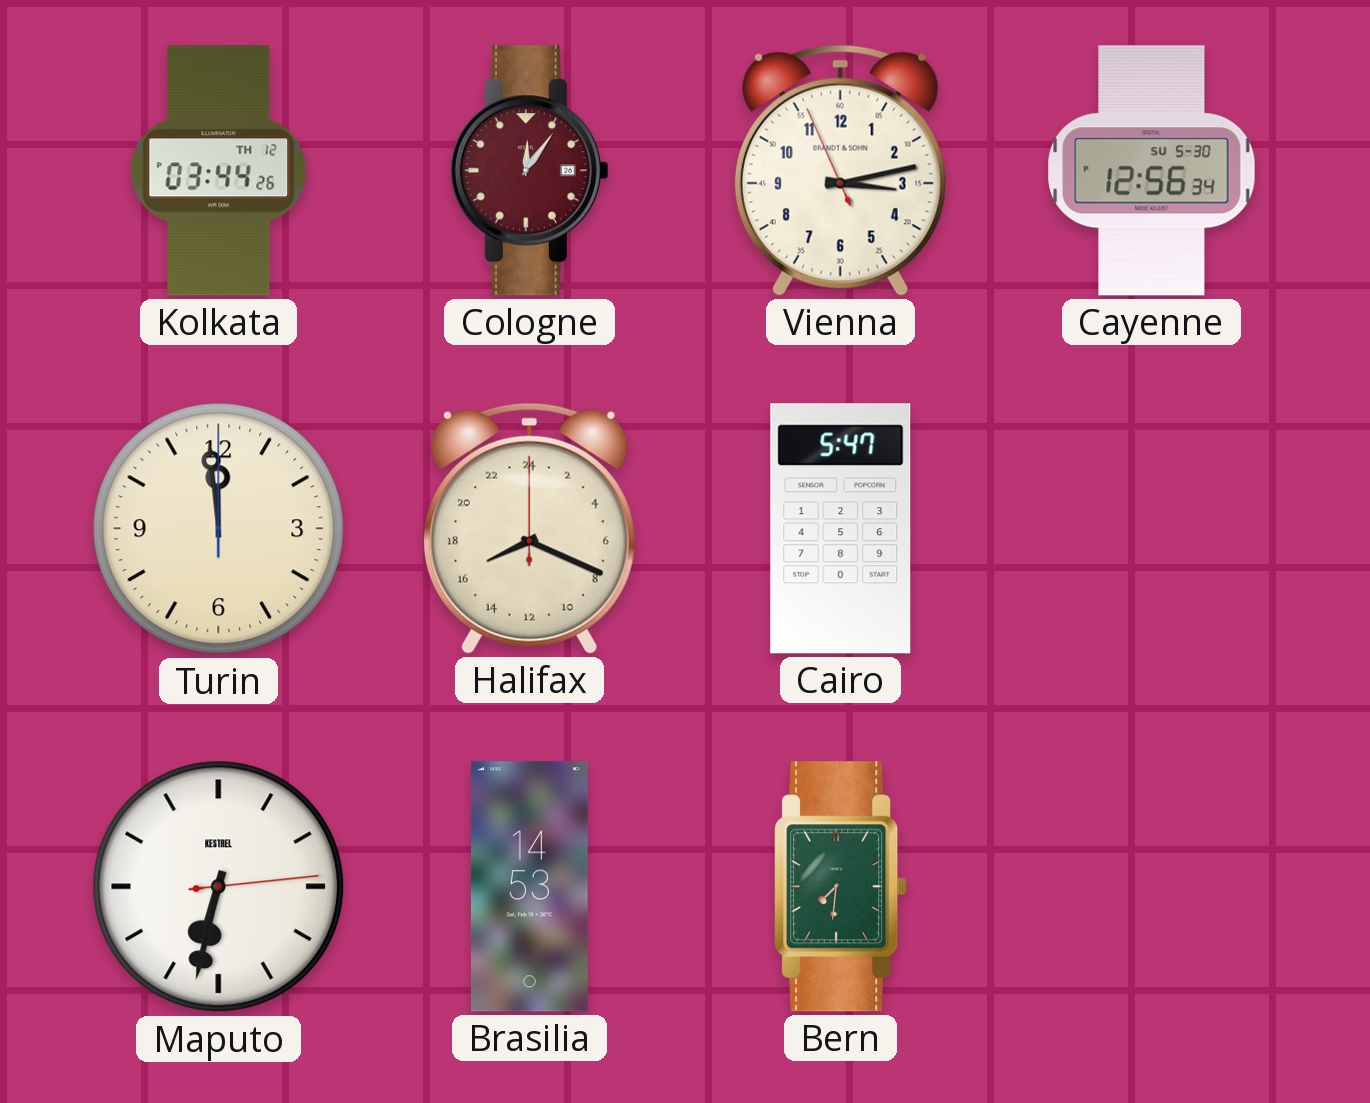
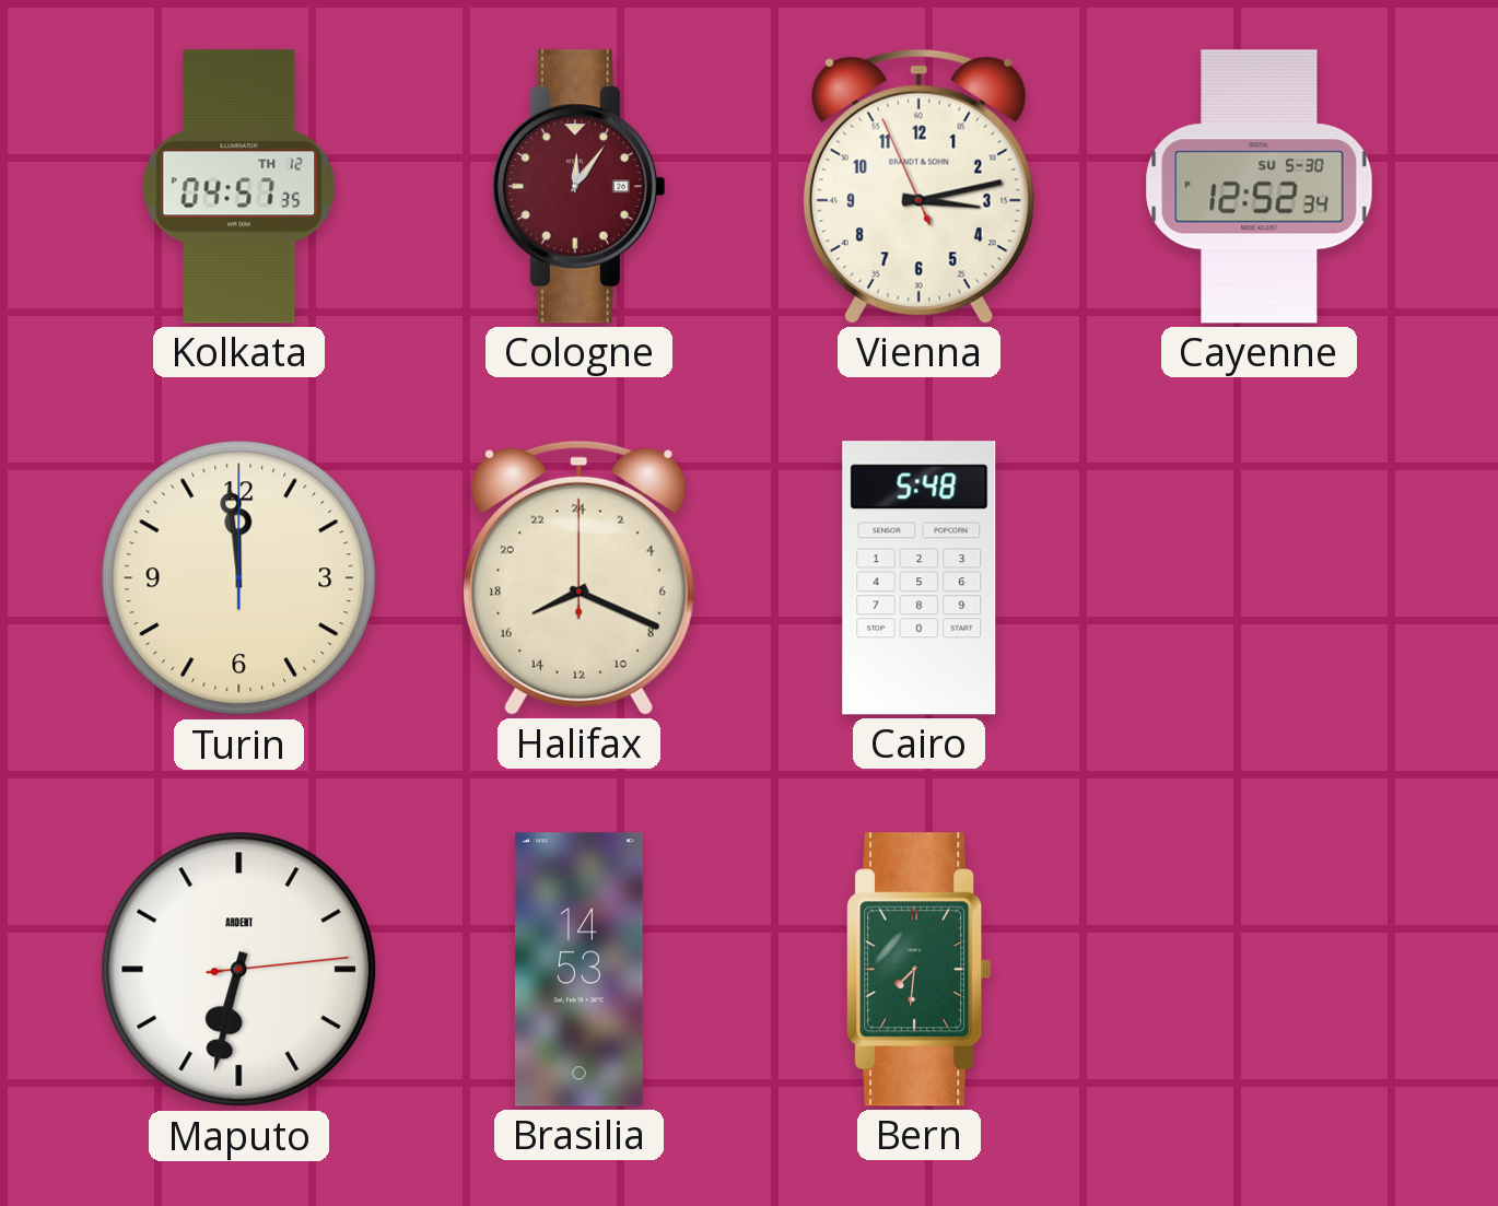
Kolkata: 03:44 -> 04:57 (239, 187)
Cayenne: 12:56 -> 12:52 (1260, 187)
Cairo: 5:47 -> 5:48 (920, 578)
Maputo brand: KESTREL -> ARDENT (239, 970)
